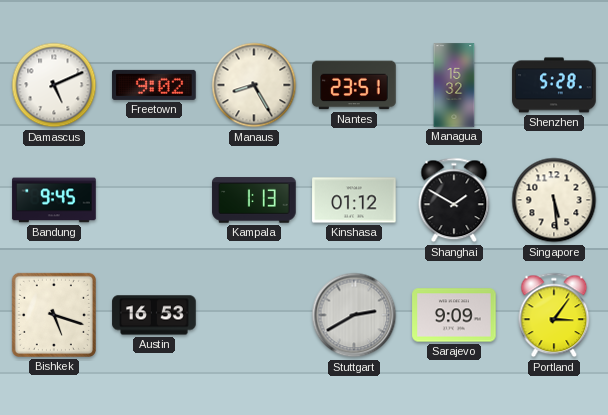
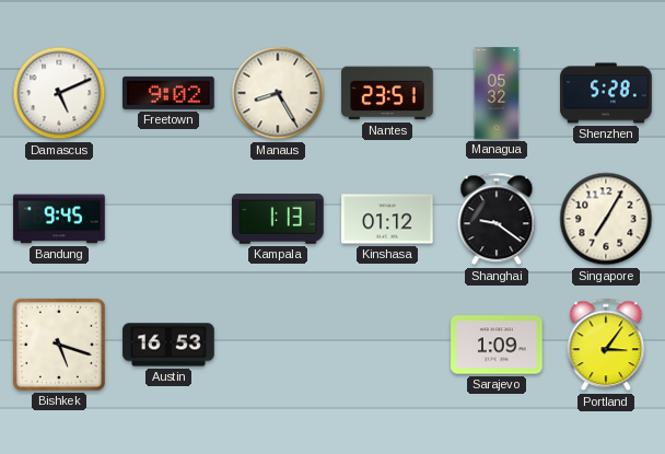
Managua: 15:32 -> 05:32 (497, 93)
Shanghai: 1:50 -> 9:21 (497, 219)
Singapore: 5:29 -> 7:05 (606, 219)
Stuttgart: 2:40 -> none (354, 315)
Sarajevo: 9:09 -> 1:09 (497, 345)
